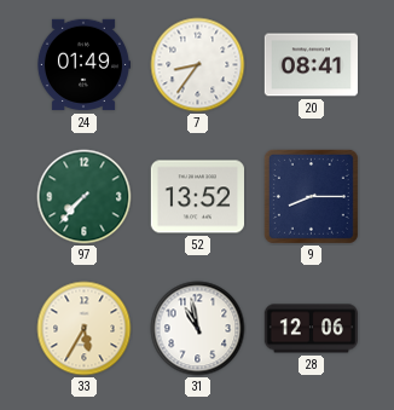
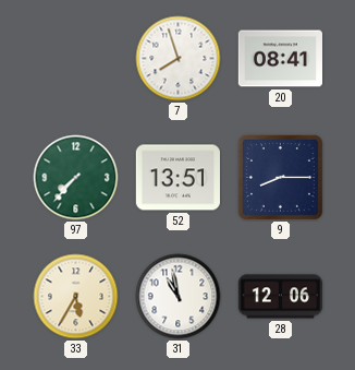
24: 01:49 -> none (82, 65)
7: 8:36 -> 7:57 (179, 59)
52: 13:52 -> 13:51 (177, 178)
